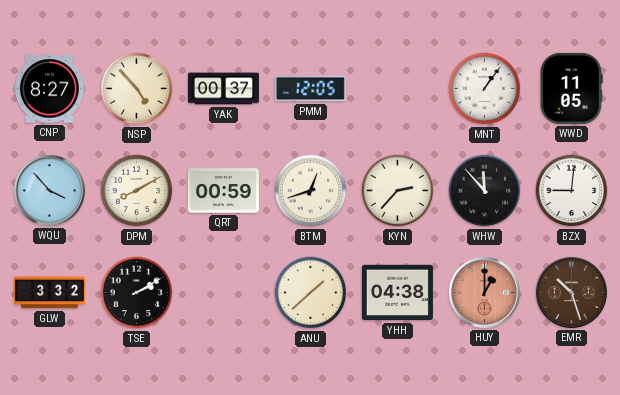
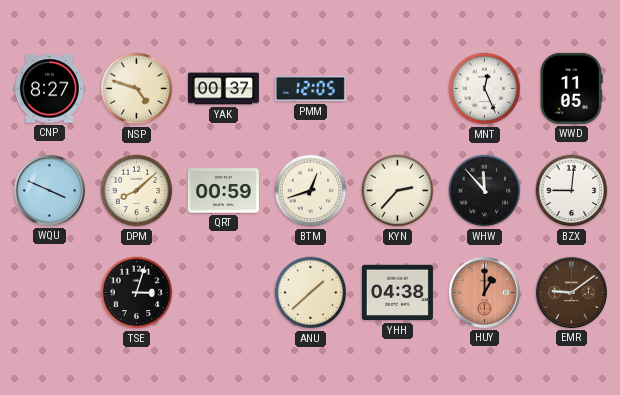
NSP: 4:53 -> 4:48 (137, 89)
MNT: 1:06 -> 12:26 (485, 89)
WQU: 3:53 -> 3:49 (49, 190)
DPM: 8:10 -> 8:08 (137, 191)
GLW: 3:32 -> none (49, 293)
TSE: 2:10 -> 3:03 (137, 293)
EMR: 10:27 -> 9:09 (571, 292)
